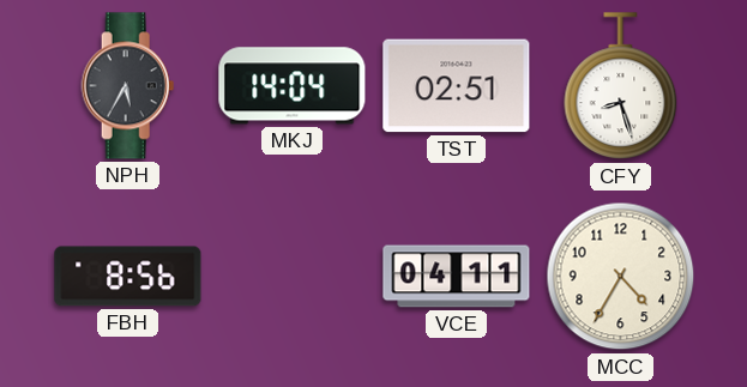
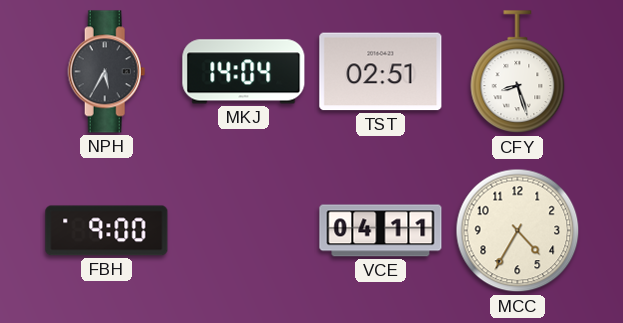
FBH: 8:56 -> 9:00 (107, 231)
